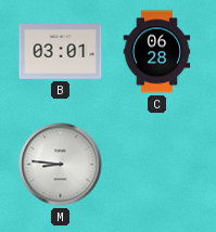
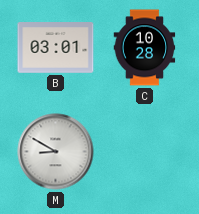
C: 06:28 -> 10:28 (145, 48)
M: 8:46 -> 8:50 (56, 152)
